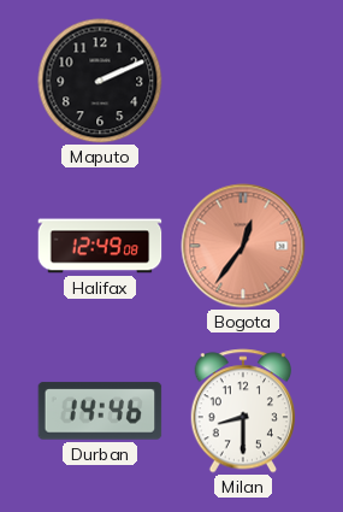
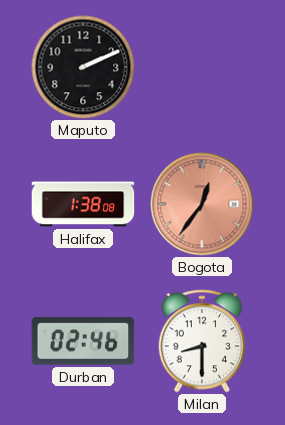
Halifax: 12:49 -> 1:38 (83, 204)
Durban: 14:46 -> 02:46 (83, 341)
